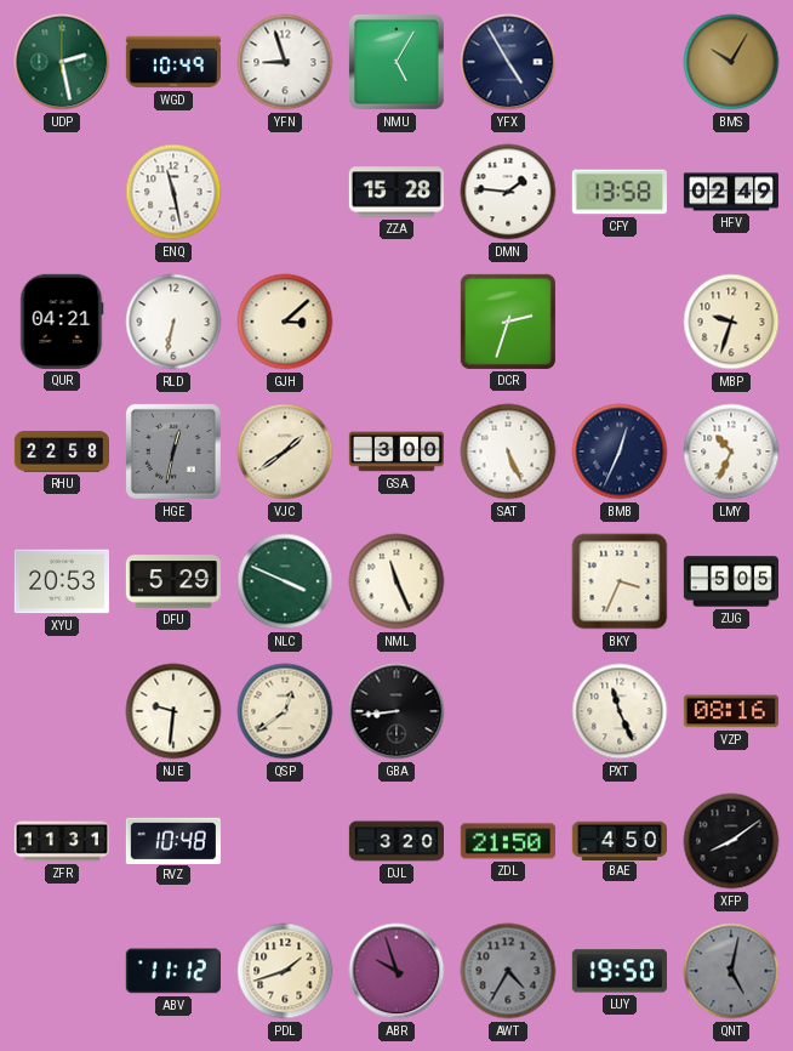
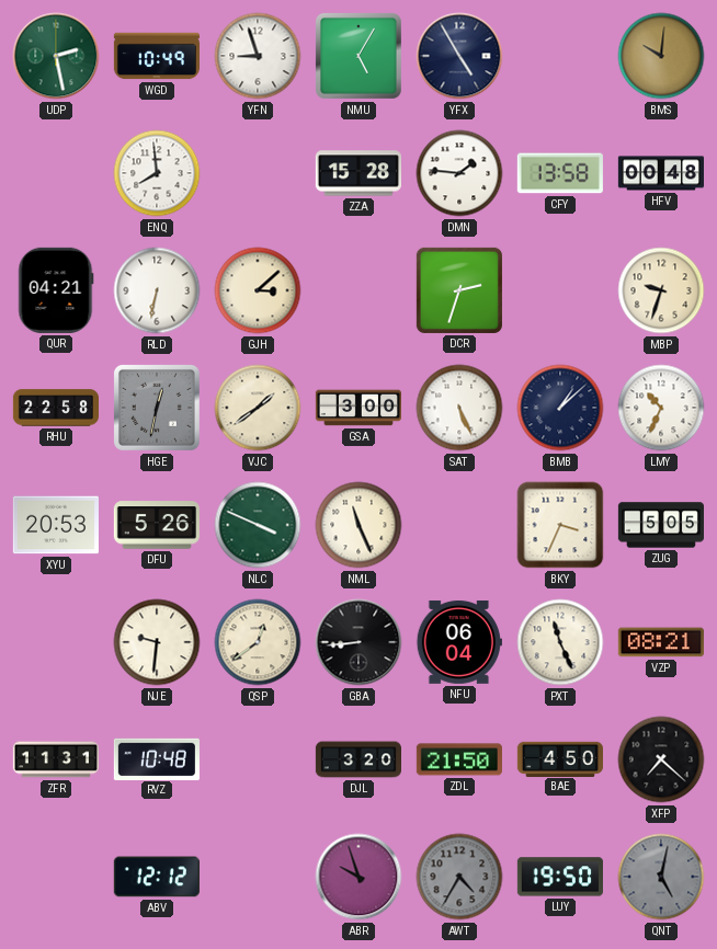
BMS: 10:05 -> 10:01 (661, 56)
ENQ: 11:28 -> 7:59 (157, 173)
HFV: 02:49 -> 00:48 (660, 173)
BMB: 12:34 -> 1:08 (560, 408)
DFU: 5:29 -> 5:26 (157, 525)
NFU: none -> 06:04 (459, 642)
VZP: 08:16 -> 08:21 (661, 642)
XFP: 8:09 -> 7:22 (661, 759)
ABV: 11:12 -> 12:12 (157, 877)
PDL: 1:42 -> none (285, 971)
